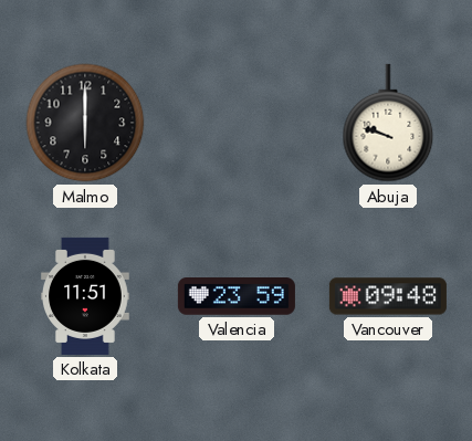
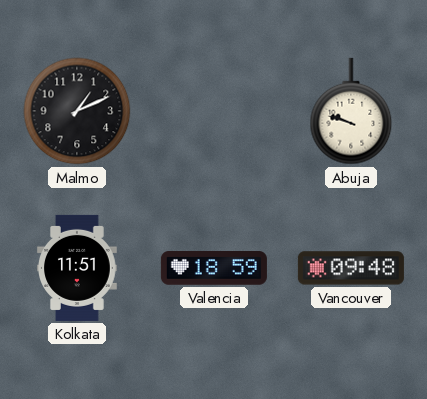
Malmo: 6:00 -> 1:11 (77, 111)
Valencia: 23:59 -> 18:59 (214, 268)
